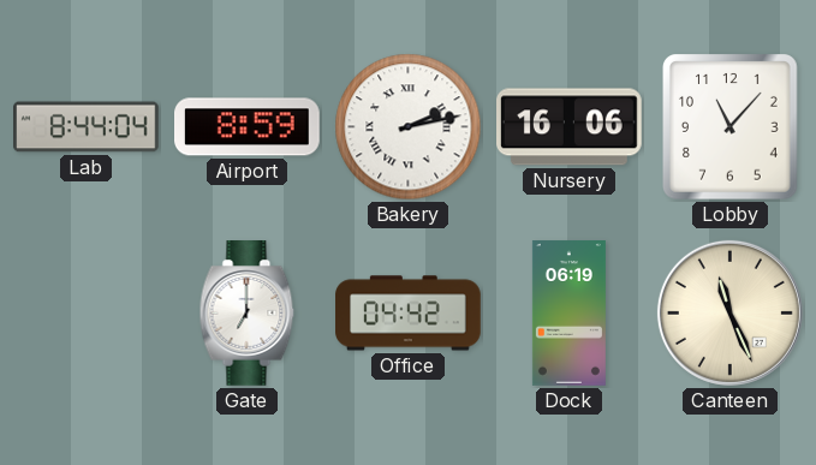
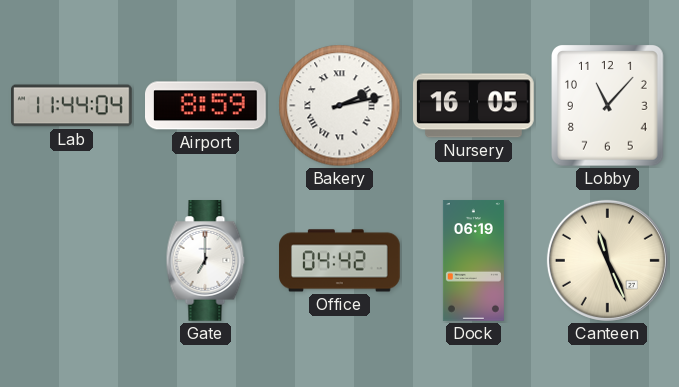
Lab: 8:44 -> 11:44 (72, 106)
Nursery: 16:06 -> 16:05 (474, 106)
